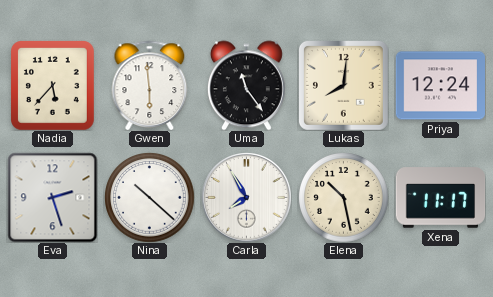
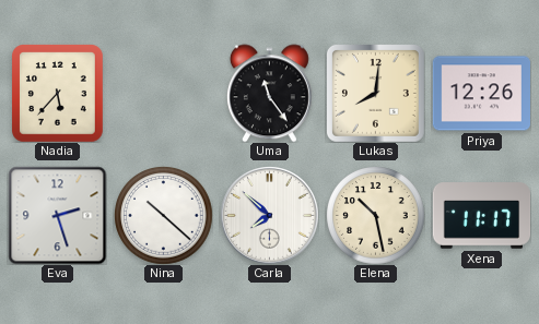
Gwen: 5:59 -> none (150, 85)
Priya: 12:24 -> 12:26 (481, 94)
Carla: 7:55 -> 7:52 (270, 216)
